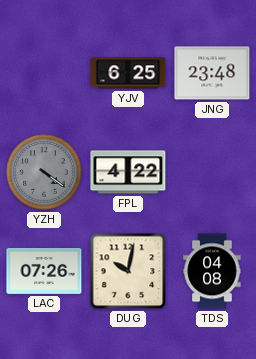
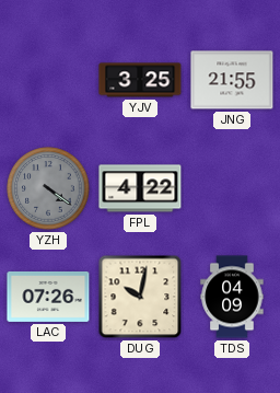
YJV: 6:25 -> 3:25 (140, 80)
JNG: 23:48 -> 21:55 (232, 80)
TDS: 04:08 -> 04:09 (232, 297)
